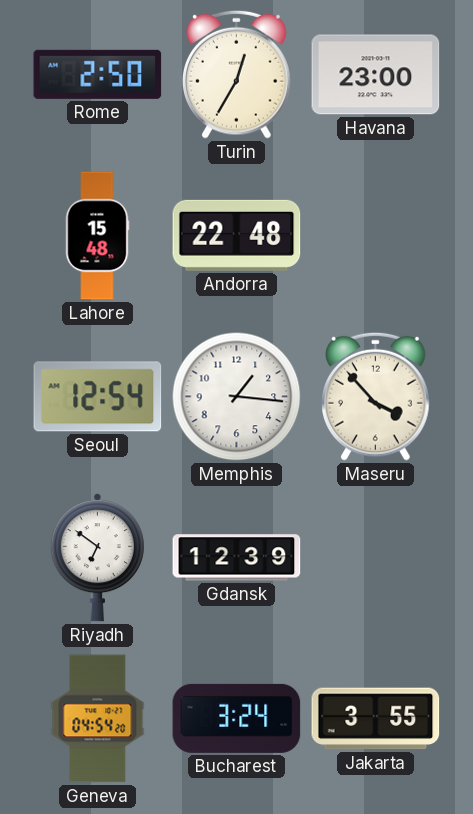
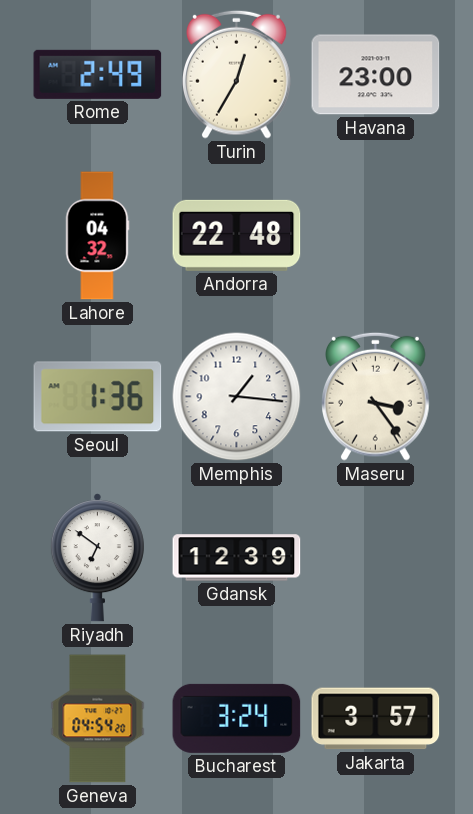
Rome: 2:50 -> 2:49 (98, 74)
Lahore: 15:48 -> 04:32 (97, 236)
Seoul: 12:54 -> 1:36 (98, 397)
Maseru: 3:53 -> 3:24 (376, 396)
Jakarta: 3:55 -> 3:57 (376, 719)
